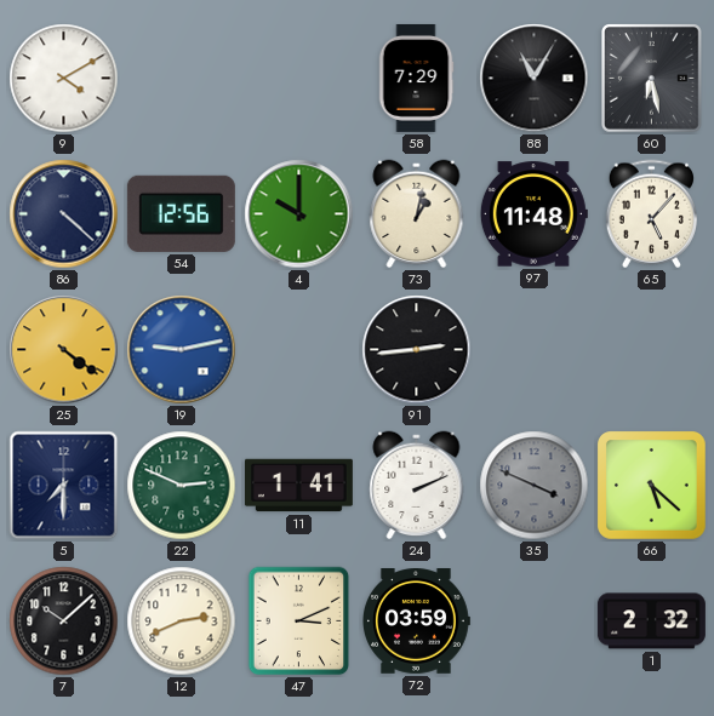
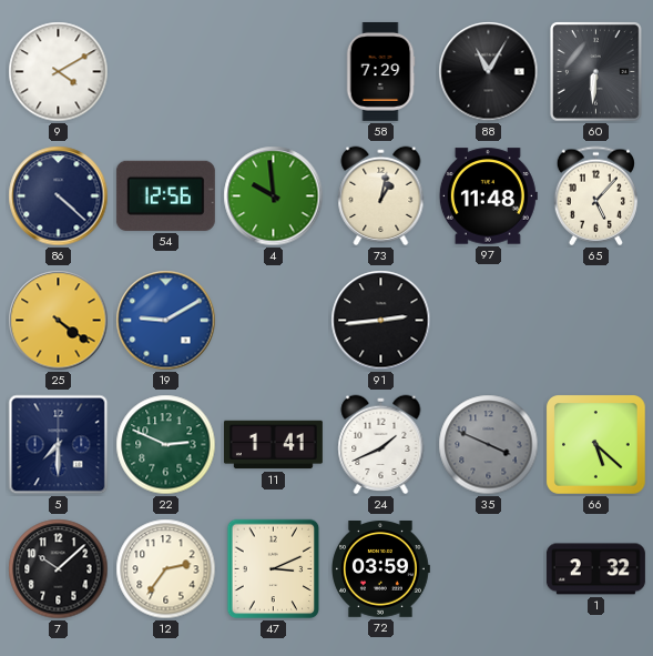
60: 6:28 -> 6:31 (596, 72)
4: 10:00 -> 9:59 (274, 196)
19: 9:13 -> 9:10 (166, 321)
24: 2:11 -> 1:41 (381, 445)
12: 2:41 -> 2:36 (166, 569)
